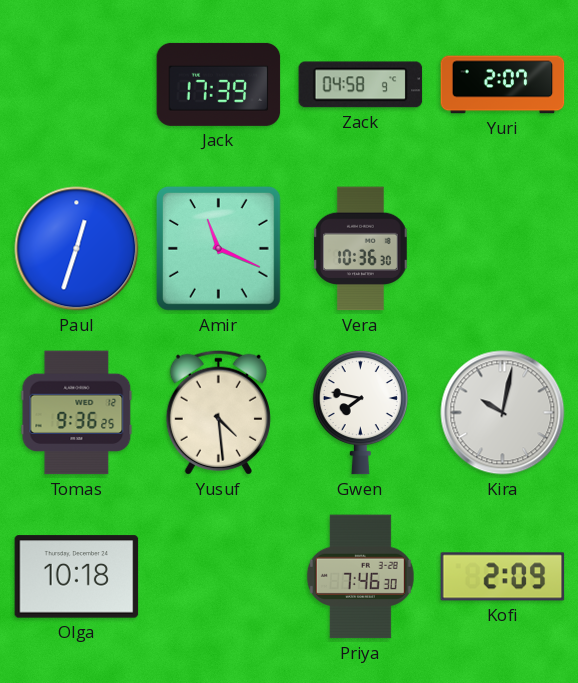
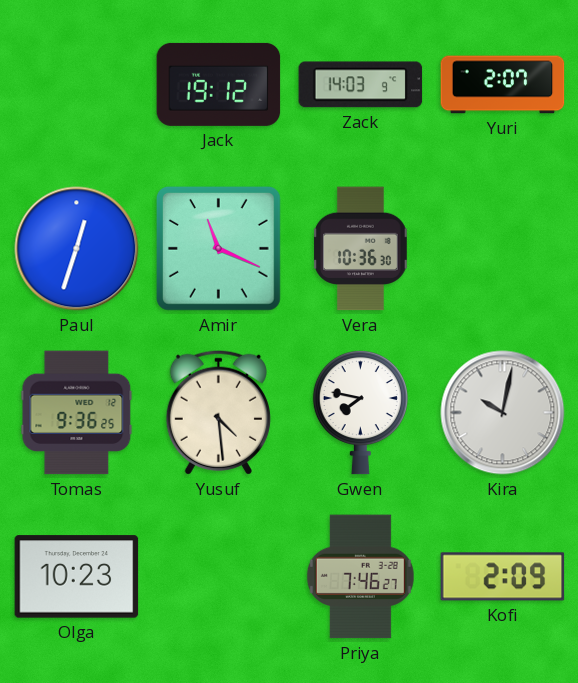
Jack: 17:39 -> 19:12 (219, 84)
Zack: 04:58 -> 14:03 (361, 85)
Olga: 10:18 -> 10:23 (77, 577)
Priya: 7:46:30 -> 7:46:27 (360, 577)
